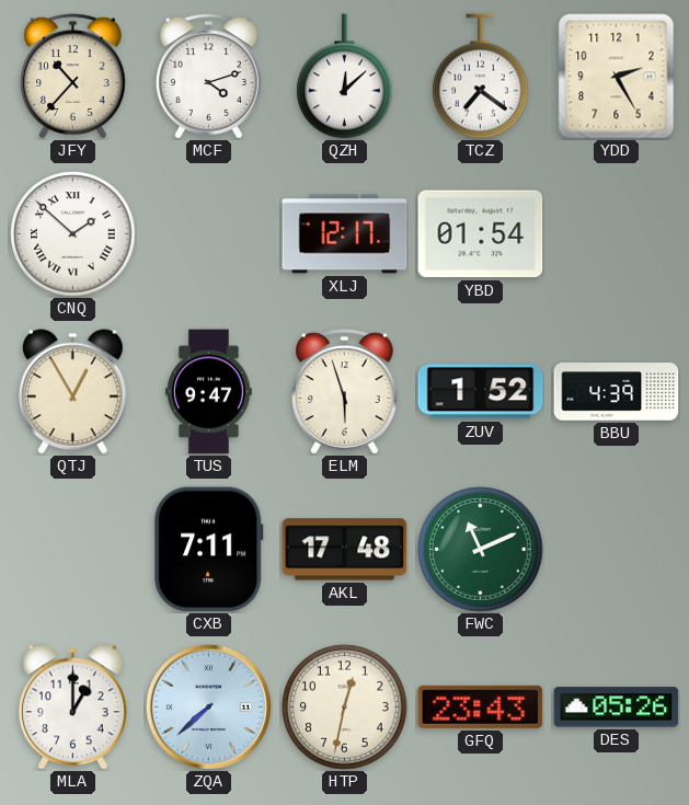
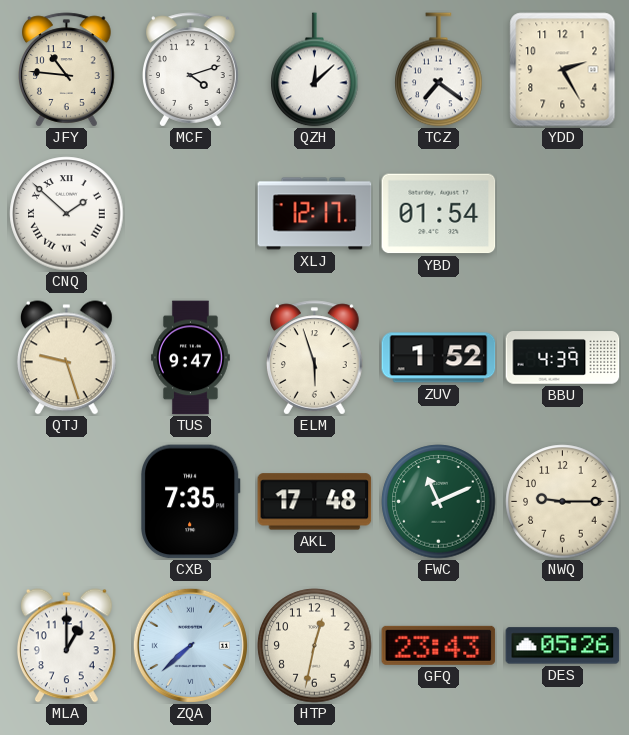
JFY: 10:37 -> 10:46 (67, 70)
QTJ: 12:55 -> 9:27 (66, 358)
CXB: 7:11 -> 7:35 (191, 502)
NWQ: none -> 9:15 (563, 502)
